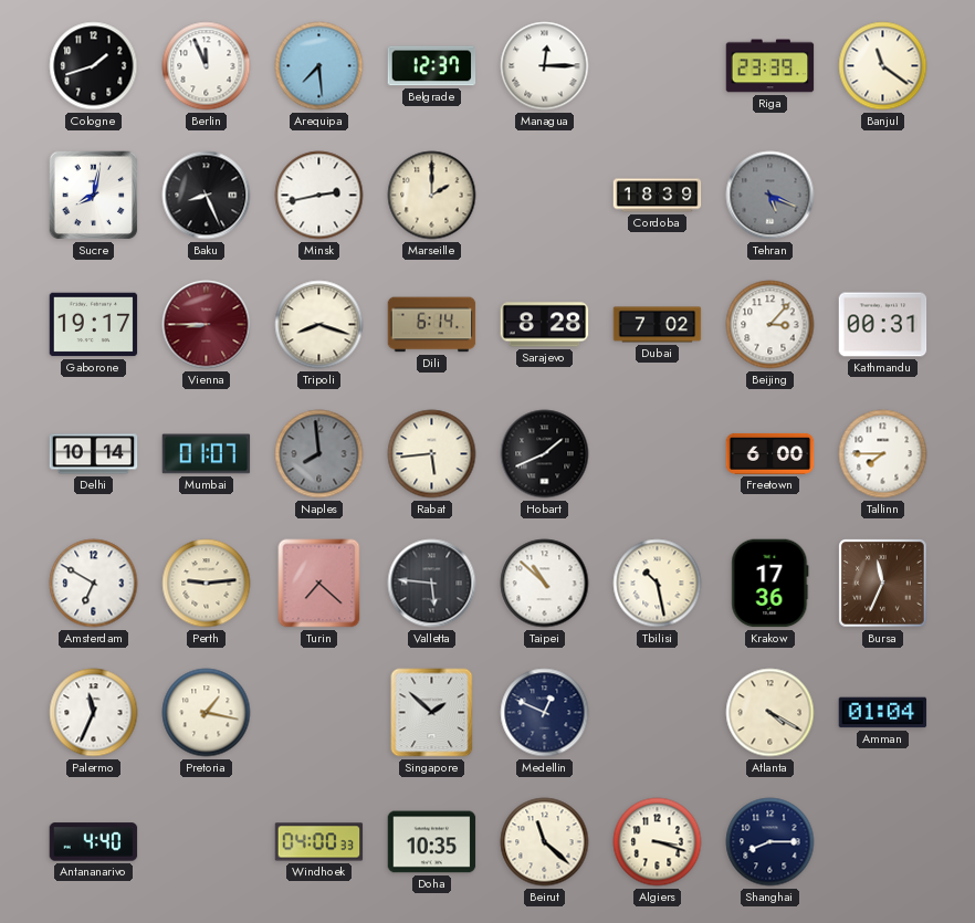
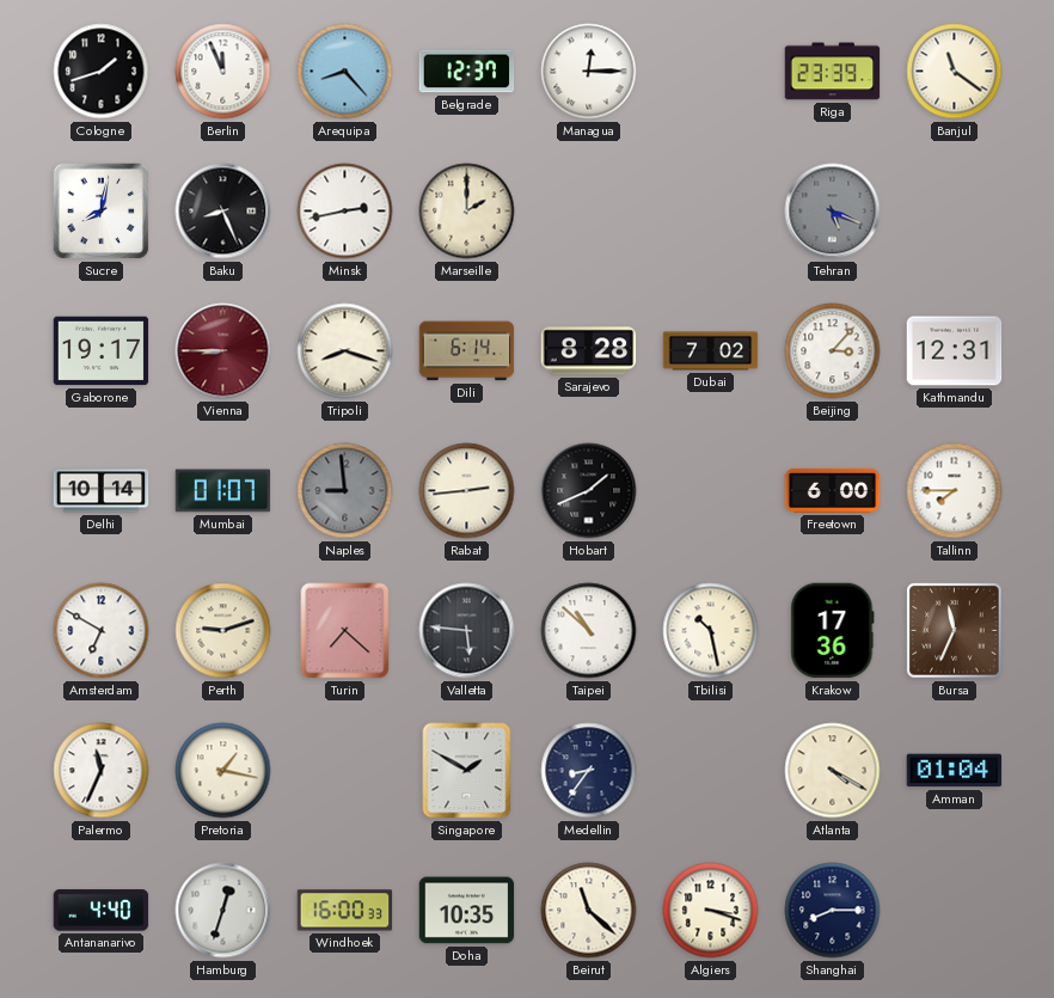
Arequipa: 7:29 -> 8:23 (345, 72)
Cordoba: 18:39 -> none (658, 196)
Kathmandu: 00:31 -> 12:31 (955, 351)
Naples: 7:59 -> 8:59 (345, 491)
Rabat: 5:44 -> 2:44 (467, 491)
Perth: 9:14 -> 9:12 (223, 631)
Singapore: 1:52 -> 1:50 (467, 771)
Medellin: 12:49 -> 8:36 (589, 771)
Hamburg: none -> 12:33 (223, 911)
Windhoek: 04:00 -> 16:00 (345, 911)
